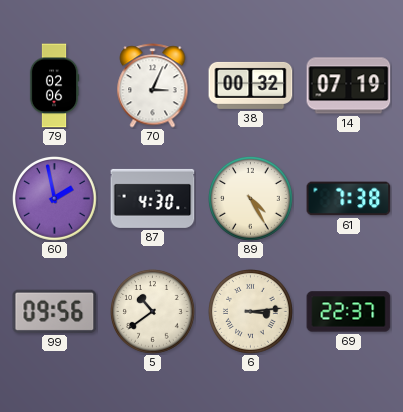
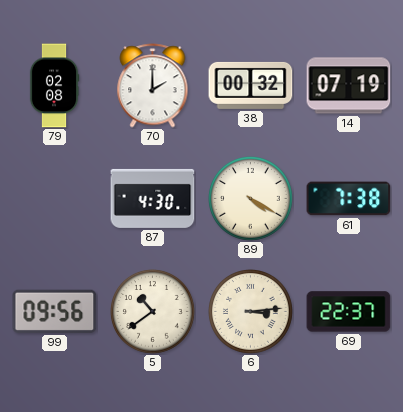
79: 02:06 -> 02:08 (54, 86)
70: 3:04 -> 2:00 (153, 86)
60: 1:58 -> none (55, 199)
89: 4:25 -> 4:20 (251, 199)
